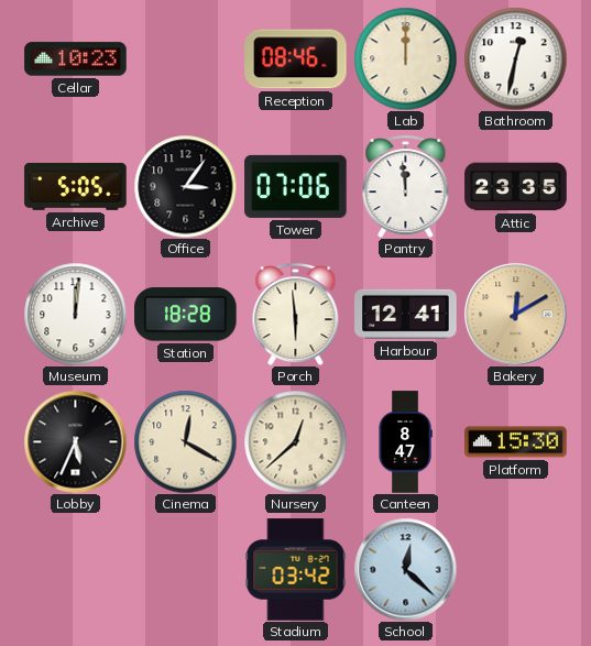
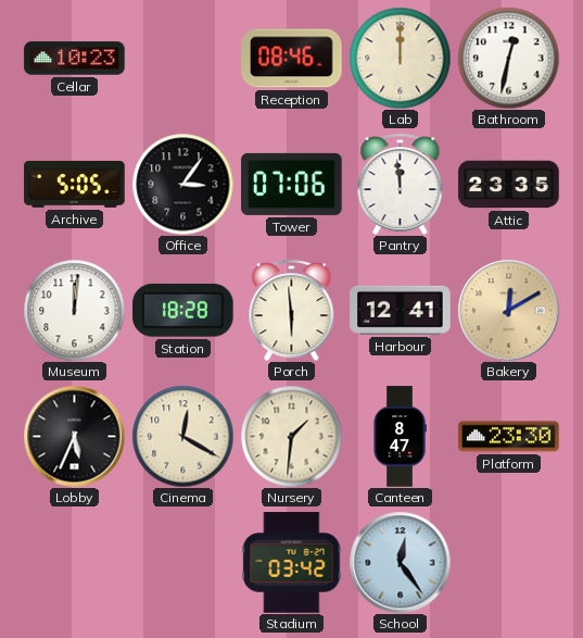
Nursery: 12:38 -> 1:31 (291, 436)
Platform: 15:30 -> 23:30 (509, 437)
School: 12:22 -> 12:24 (400, 562)
